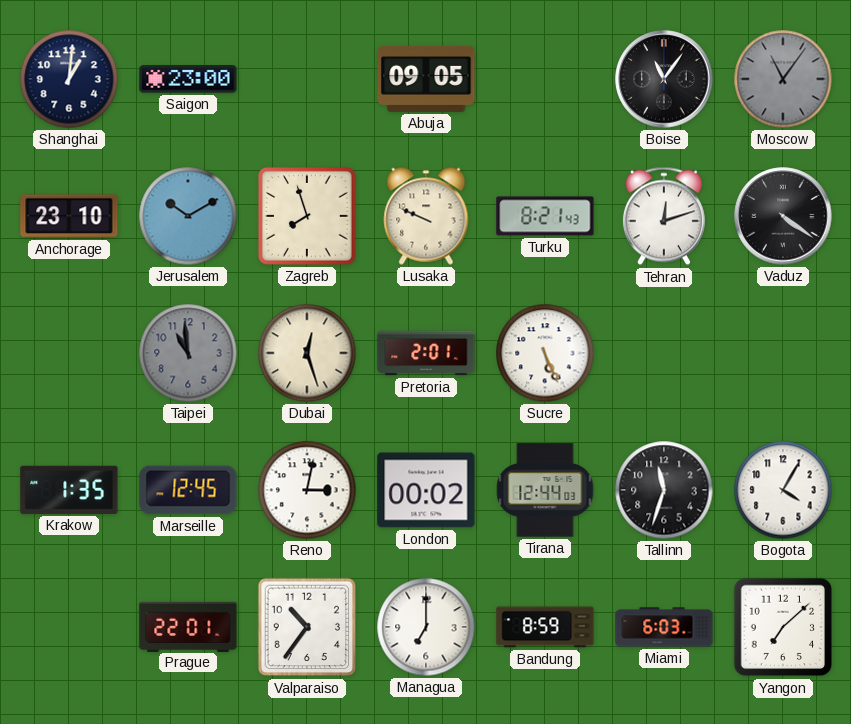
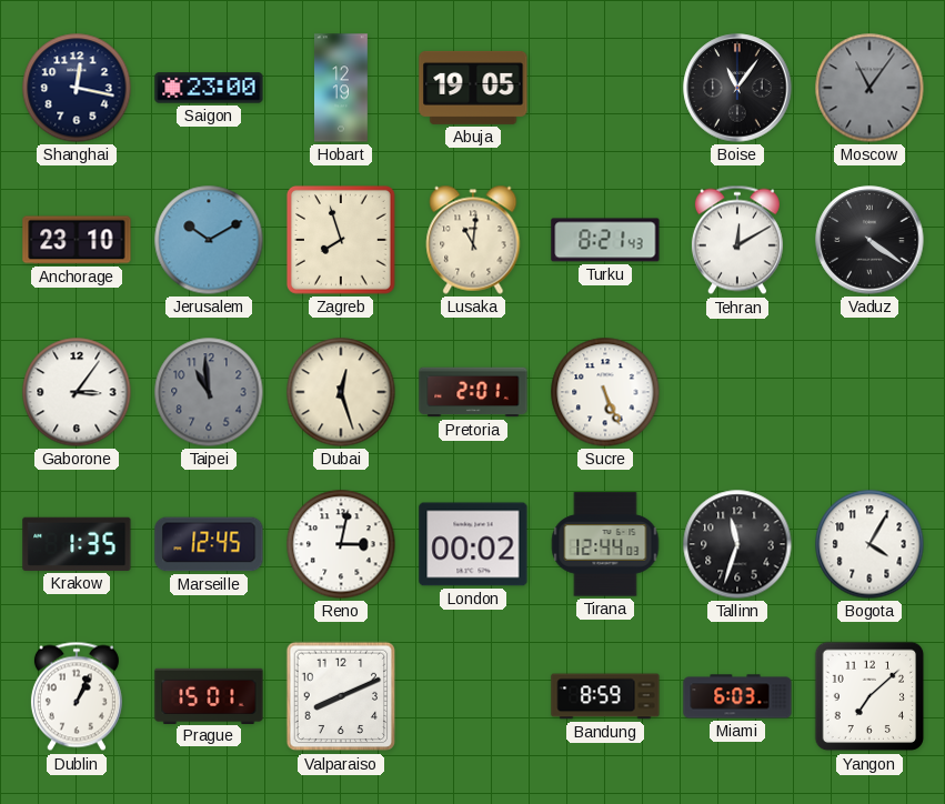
Shanghai: 1:01 -> 12:17 (77, 88)
Hobart: none -> 12:19 (342, 88)
Abuja: 09:05 -> 19:05 (473, 88)
Lusaka: 9:49 -> 11:01 (473, 240)
Tehran: 12:12 -> 12:10 (737, 240)
Gaborone: none -> 3:06 (77, 392)
Dublin: none -> 1:04 (77, 696)
Prague: 22:01 -> 15:01 (209, 695)
Valparaiso: 10:36 -> 8:11 (341, 696)
Managua: 7:00 -> none (426, 627)
